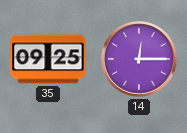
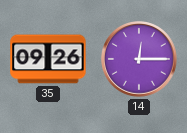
35: 09:25 -> 09:26 (48, 59)
